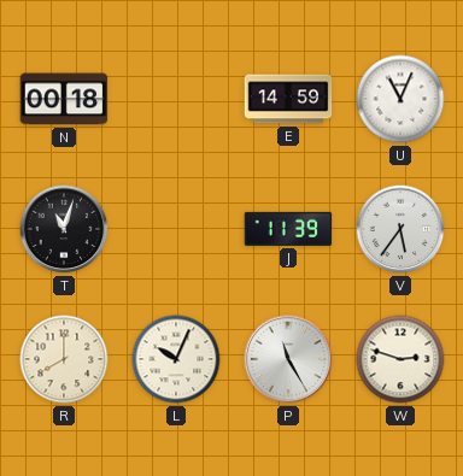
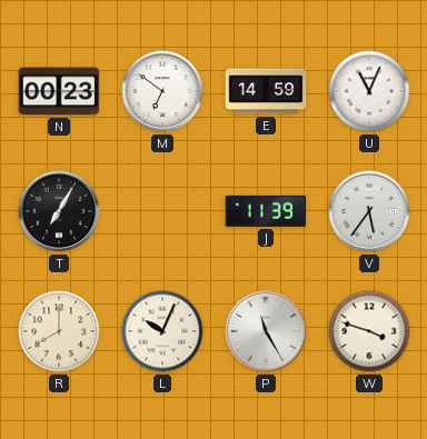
N: 00:18 -> 00:23 (59, 91)
M: none -> 6:51 (162, 91)
T: 11:03 -> 7:05 (59, 211)
W: 2:48 -> 3:48 (369, 331)
